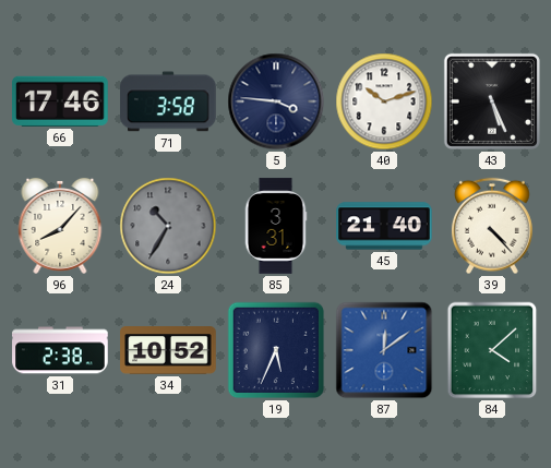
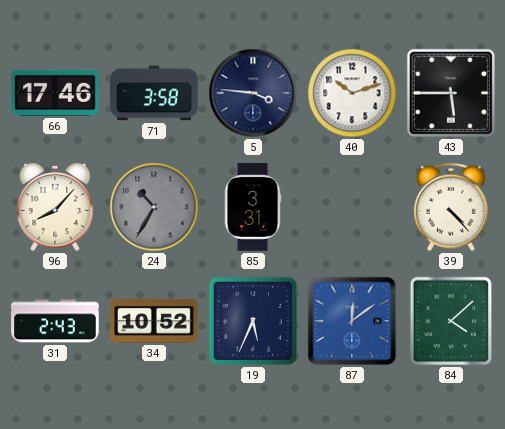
43: 5:26 -> 5:45 (451, 93)
45: 21:40 -> none (384, 226)
31: 2:38 -> 2:43 (55, 321)
